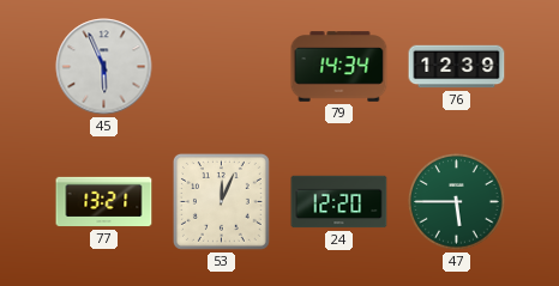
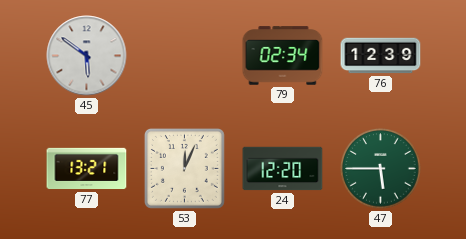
45: 5:56 -> 5:51 (87, 56)
79: 14:34 -> 02:34 (283, 56)
